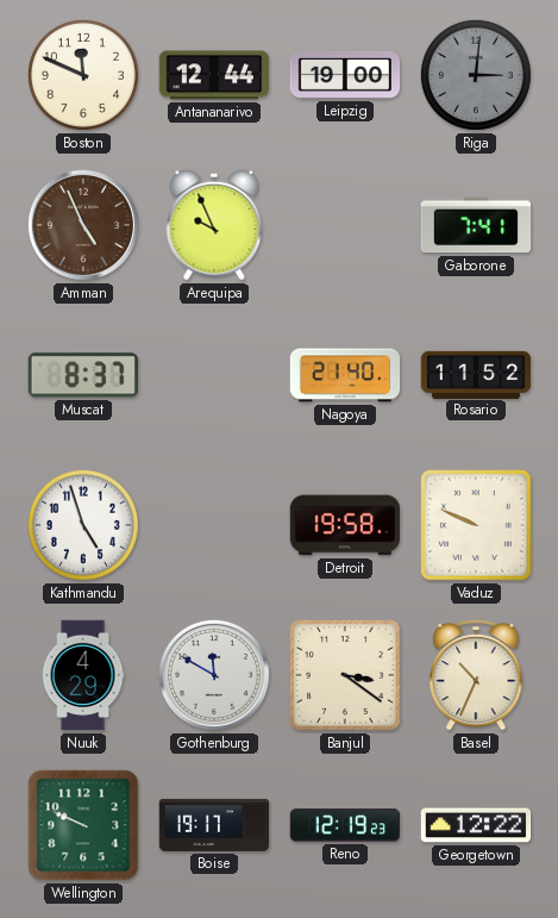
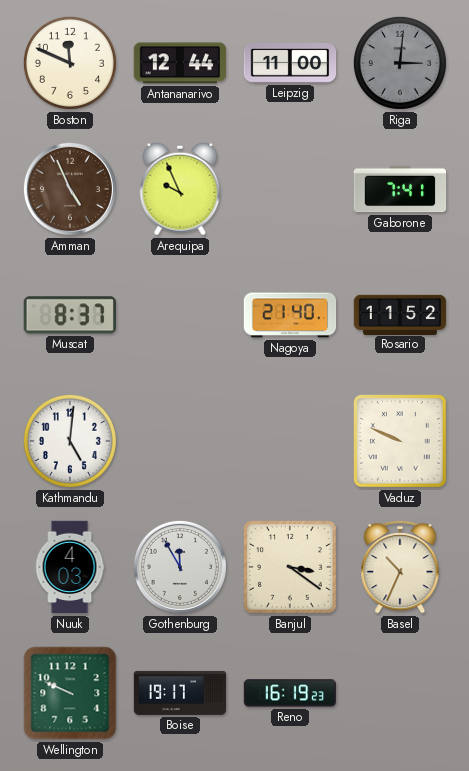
Leipzig: 19:00 -> 11:00 (290, 64)
Kathmandu: 4:57 -> 5:01 (70, 441)
Detroit: 19:58 -> none (345, 525)
Nuuk: 4:29 -> 4:03 (70, 567)
Gothenburg: 11:50 -> 11:55 (180, 567)
Reno: 12:19 -> 16:19 (290, 693)
Georgetown: 12:22 -> none (476, 825)
